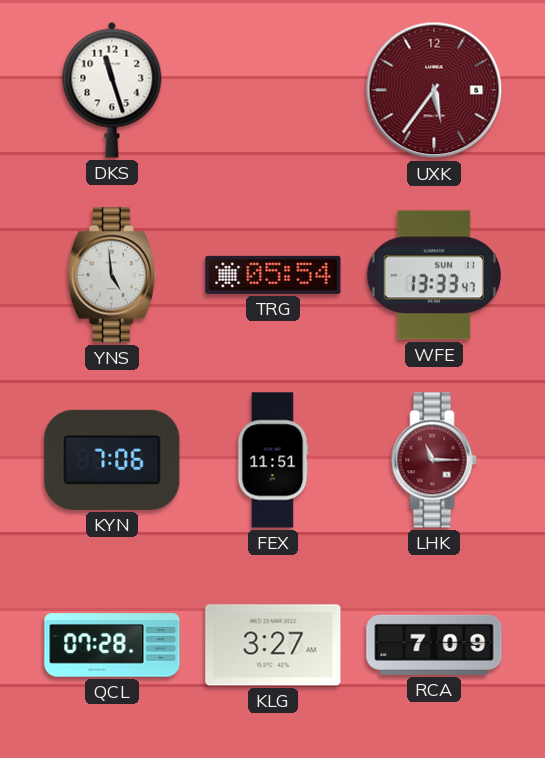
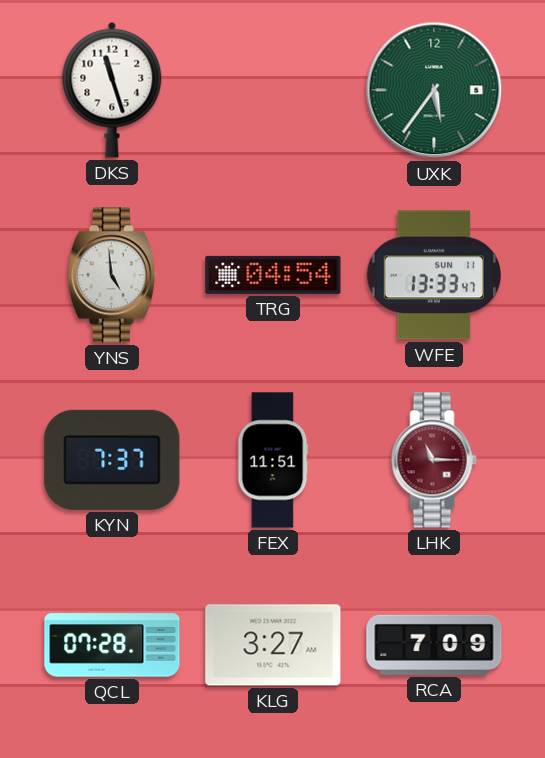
UXK dial: burgundy -> green (434, 90)
TRG: 05:54 -> 04:54 (273, 275)
KYN: 7:06 -> 7:37 (112, 460)
